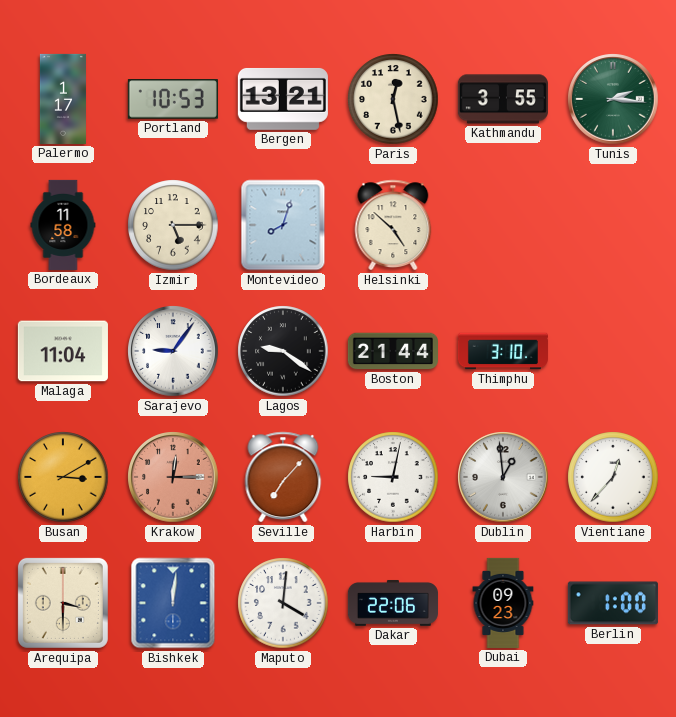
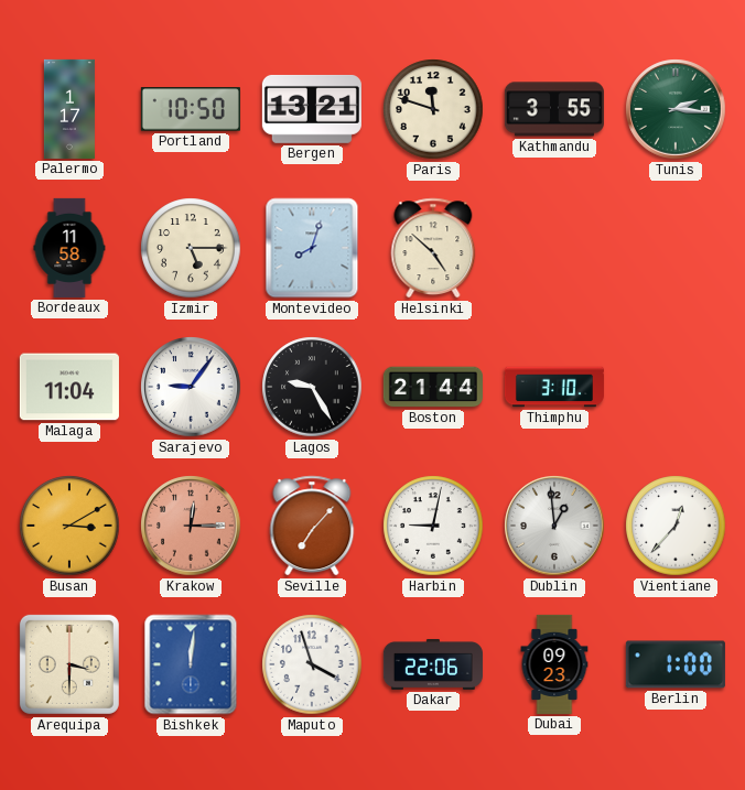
Portland: 10:53 -> 10:50 (191, 109)
Paris: 12:28 -> 11:48 (433, 109)
Lagos: 9:21 -> 9:25 (312, 387)
Maputo: 4:01 -> 3:57 (312, 664)
